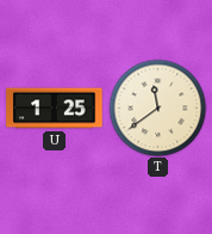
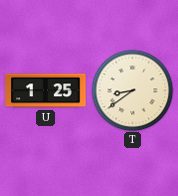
T: 11:39 -> 8:39 (132, 90)
